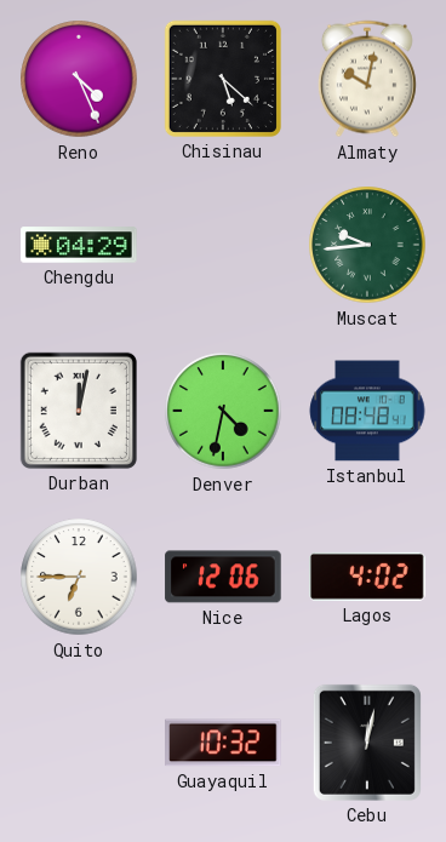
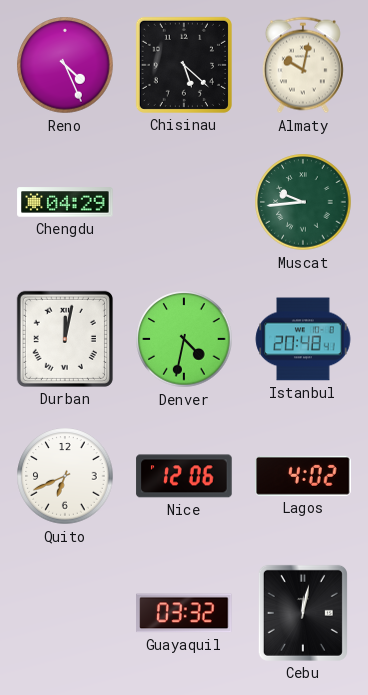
Istanbul: 08:48 -> 20:48 (303, 339)
Quito: 6:45 -> 6:41 (65, 476)
Guayaquil: 10:32 -> 03:32 (184, 613)
